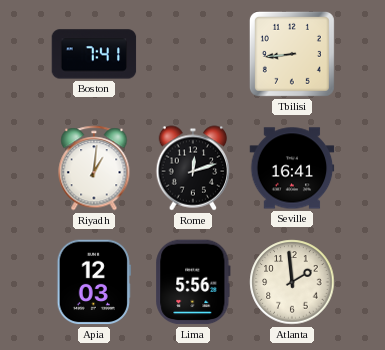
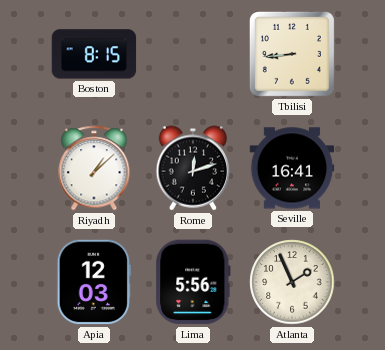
Boston: 7:41 -> 8:15 (94, 54)
Riyadh: 1:01 -> 1:08 (94, 168)
Atlanta: 1:59 -> 1:56 (292, 282)
